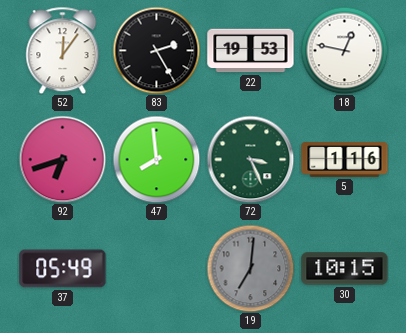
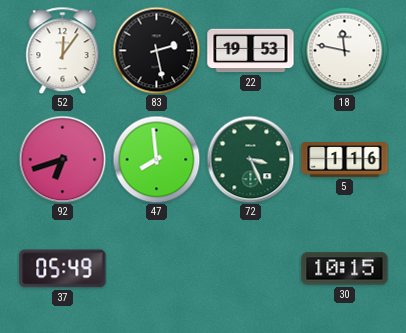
83: 2:25 -> 2:28 (156, 50)
18: 12:47 -> 11:47 (344, 50)
19: 7:01 -> none (250, 268)
